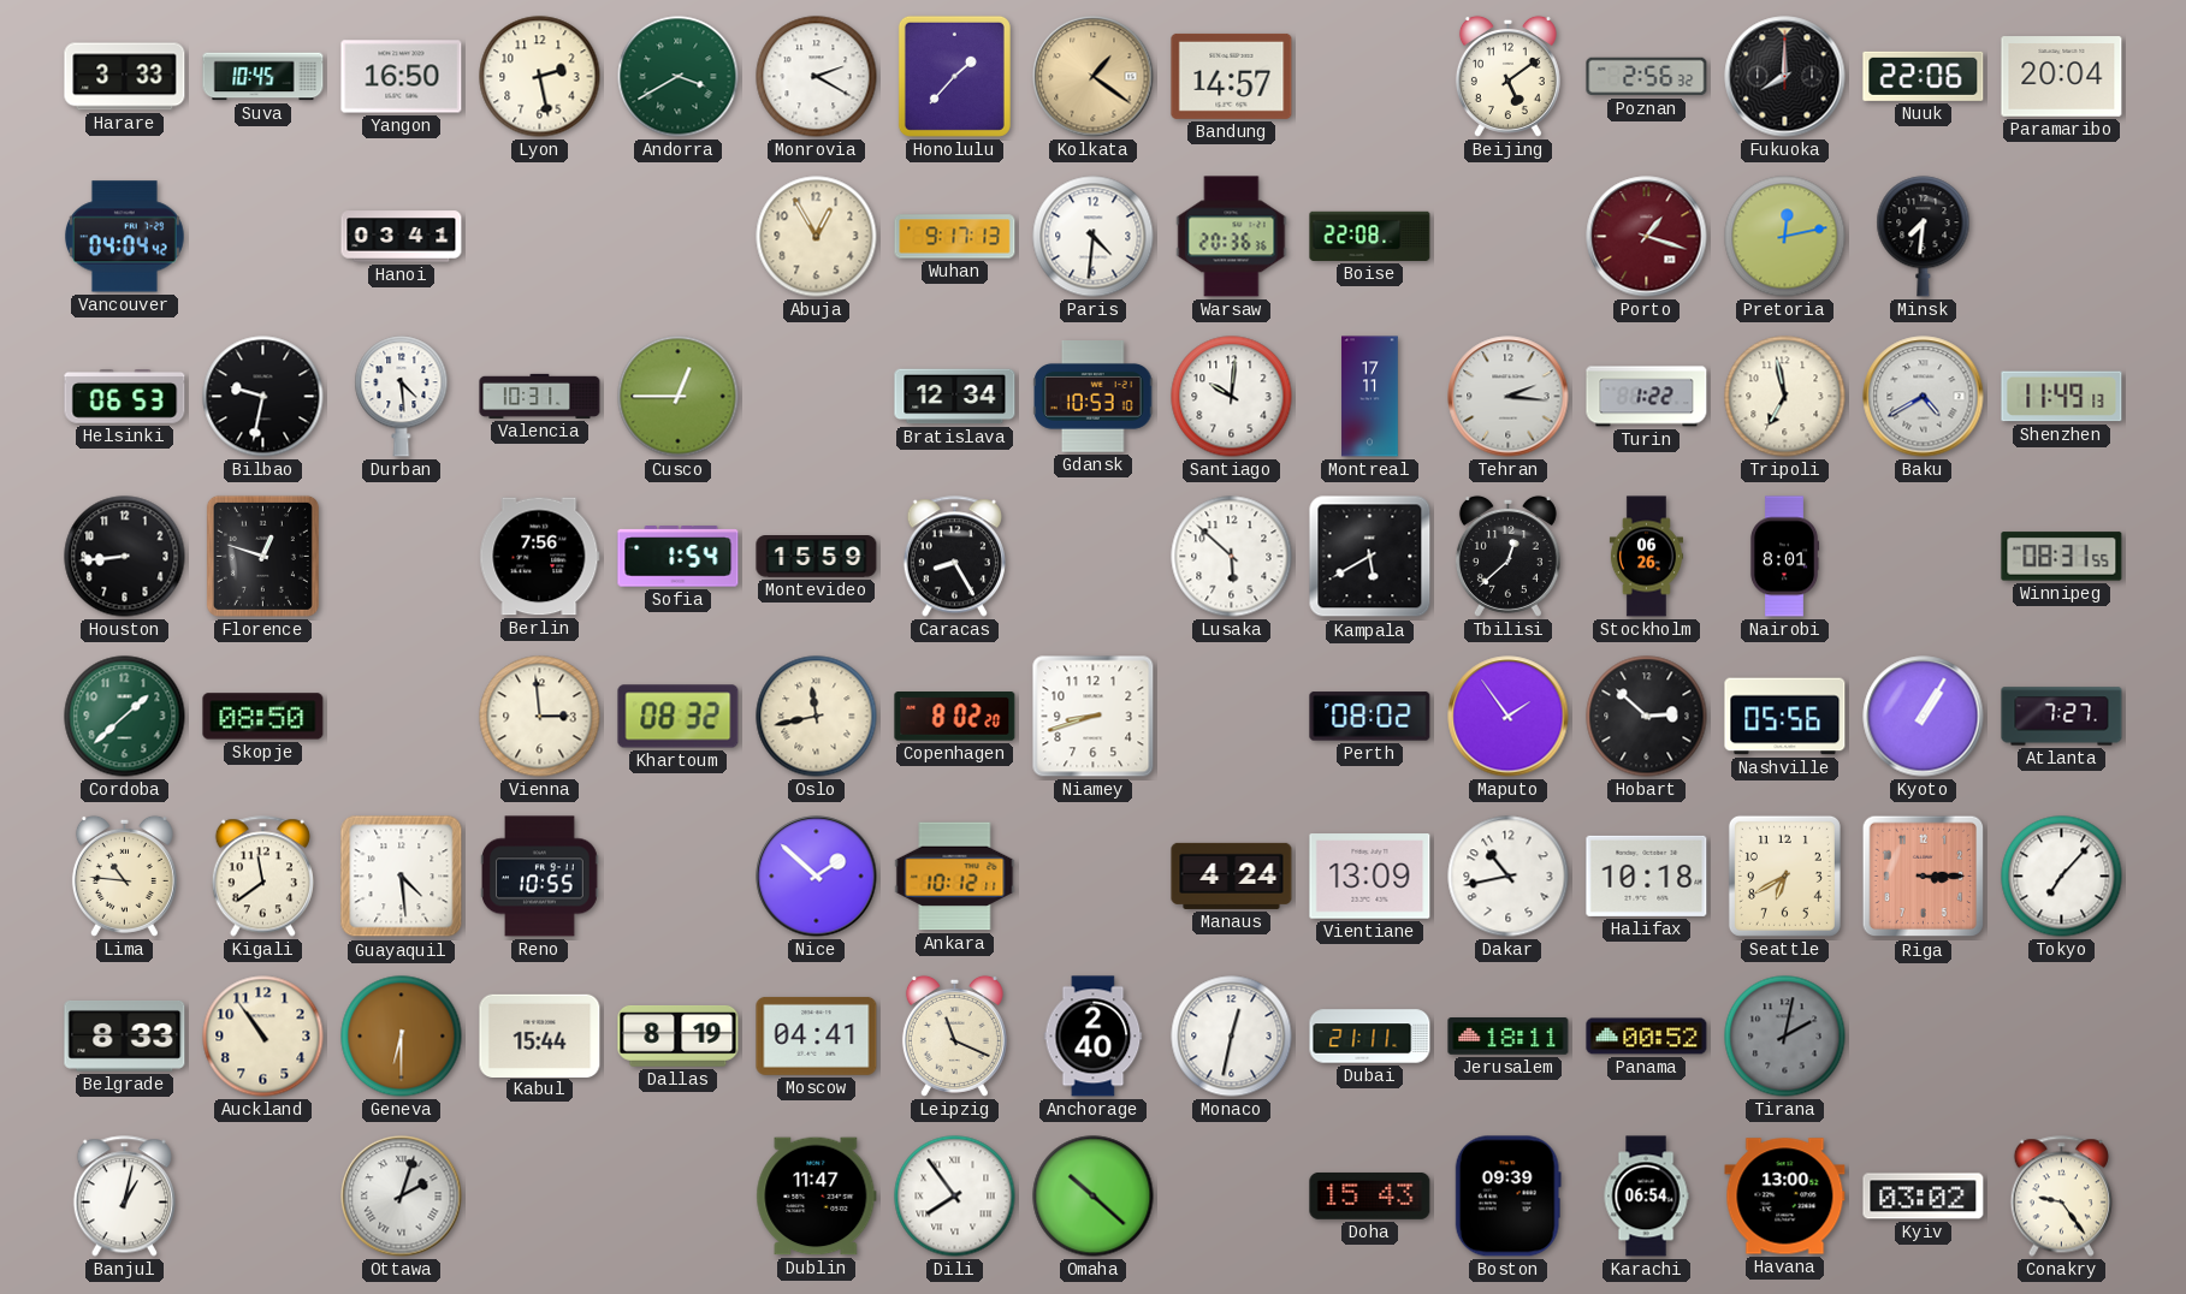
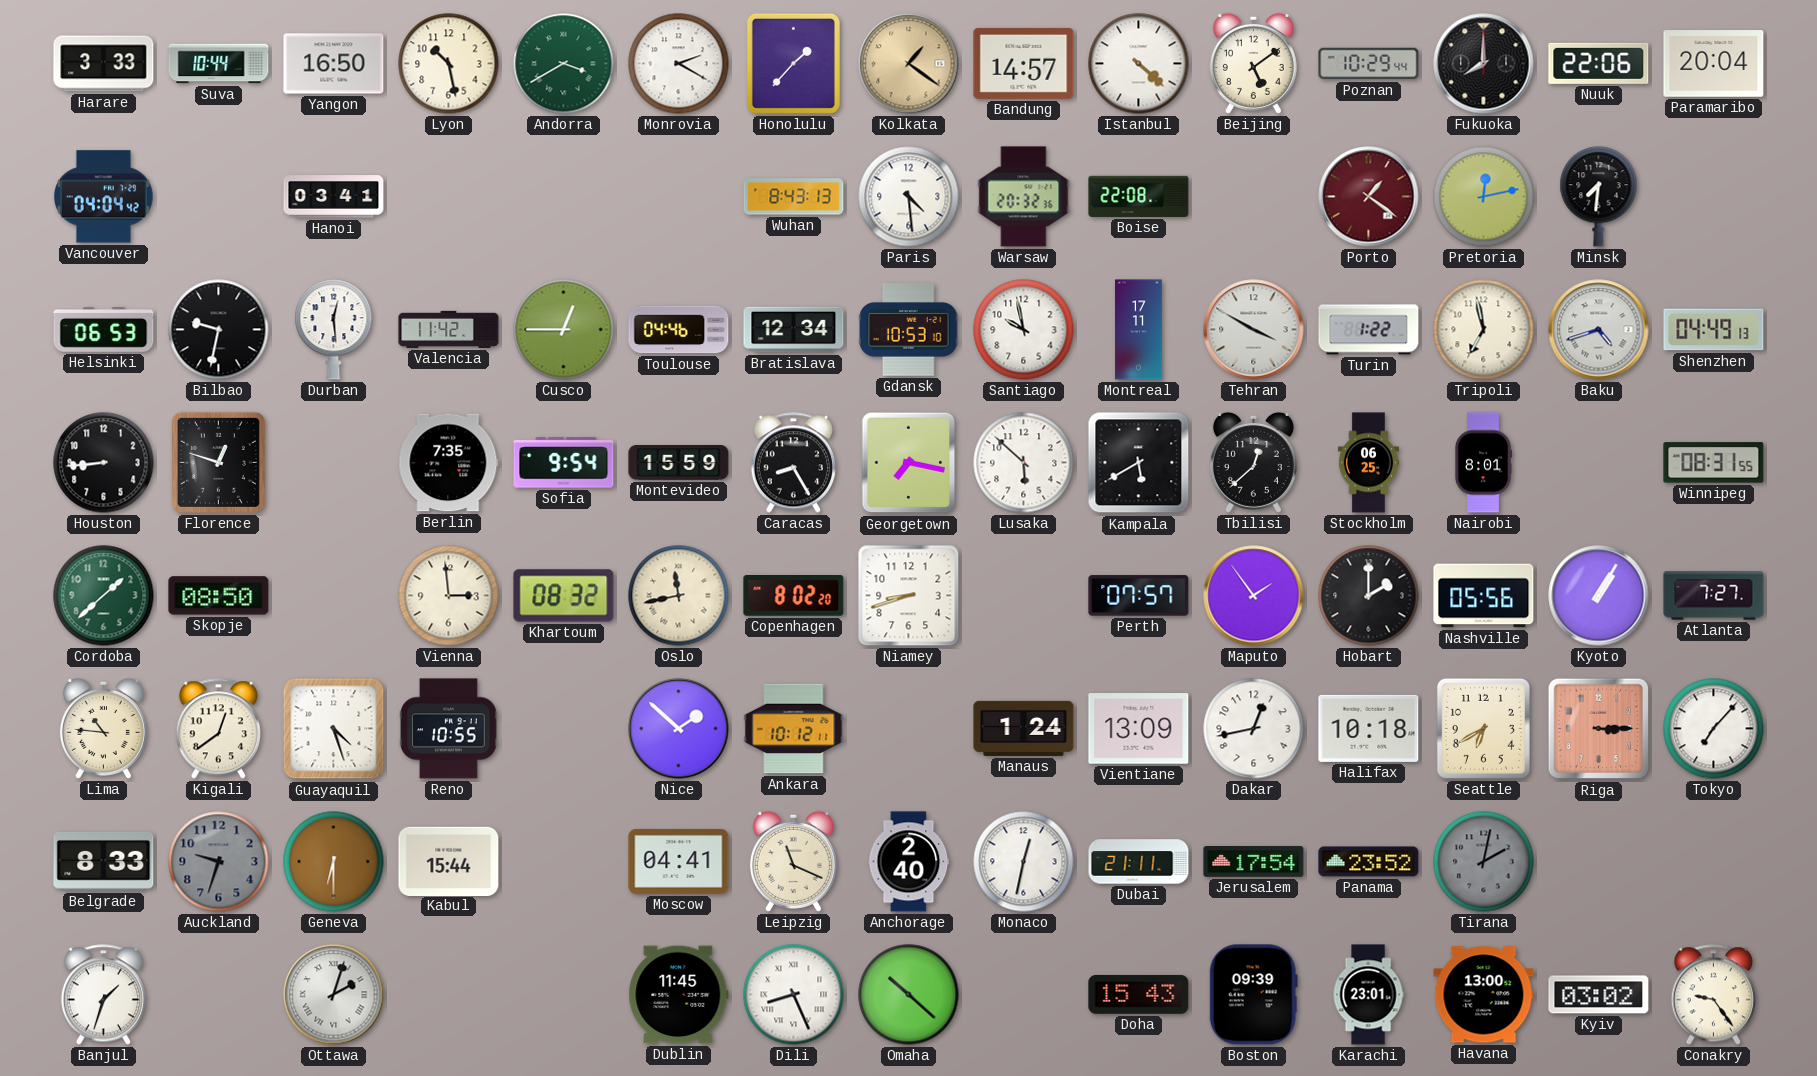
Suva: 10:45 -> 10:44 (219, 64)
Lyon: 2:28 -> 10:28 (449, 64)
Istanbul: none -> 4:22 (1139, 64)
Poznan: 2:56 -> 10:29 (1369, 64)
Abuja: 12:55 -> none (817, 237)
Wuhan: 9:17 -> 8:43 (794, 197)
Paris: 4:31 -> 4:29 (909, 197)
Warsaw: 20:36 -> 20:32 (1024, 197)
Porto: 1:18 -> 1:21 (1369, 197)
Durban: 4:29 -> 12:29 (334, 330)
Valencia: 10:31 -> 11:42 (449, 329)
Toulouse: none -> 04:46 (679, 330)
Santiago: 10:01 -> 9:58 (1024, 330)
Tehran: 2:16 -> 3:50 (1254, 330)
Baku: 4:40 -> 4:42 (1599, 330)
Shenzhen: 11:49 -> 04:49 (1714, 330)
Berlin: 7:56 -> 7:35 (449, 463)
Sofia: 1:54 -> 9:54 (564, 463)
Georgetown: none -> 7:17 (909, 463)
Stockholm: 06:26 -> 06:25 (1368, 463)
Perth: 08:02 -> 07:57 (1139, 596)
Hobart: 2:52 -> 2:00 (1369, 596)
Kigali: 11:39 -> 12:39 (218, 729)
Guayaquil: 4:29 -> 4:27 (334, 729)
Manaus: 4:24 -> 1:24 (1024, 728)
Dakar: 10:43 -> 12:43 (1254, 729)
Auckland: 10:54 -> 9:33 (219, 862)
Auckland dial: cream -> grey (219, 862)
Dallas: 8:19 -> none (679, 1035)
Jerusalem: 18:11 -> 17:54 (1254, 862)
Panama: 00:52 -> 23:52 (1369, 862)
Banjul: 1:02 -> 1:33 (103, 995)
Dublin: 11:47 -> 11:45 (679, 995)
Dili: 7:54 -> 8:26 (794, 995)
Karachi: 06:54 -> 23:01 (1368, 995)
